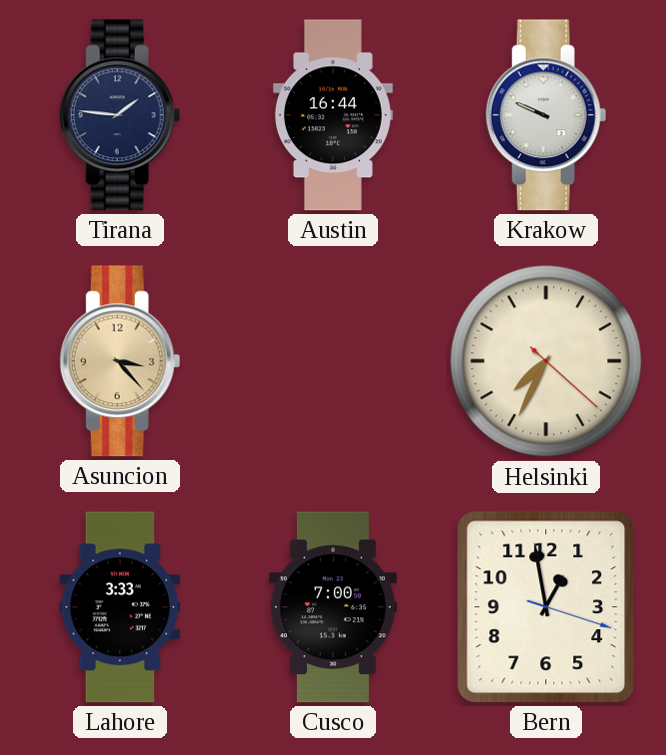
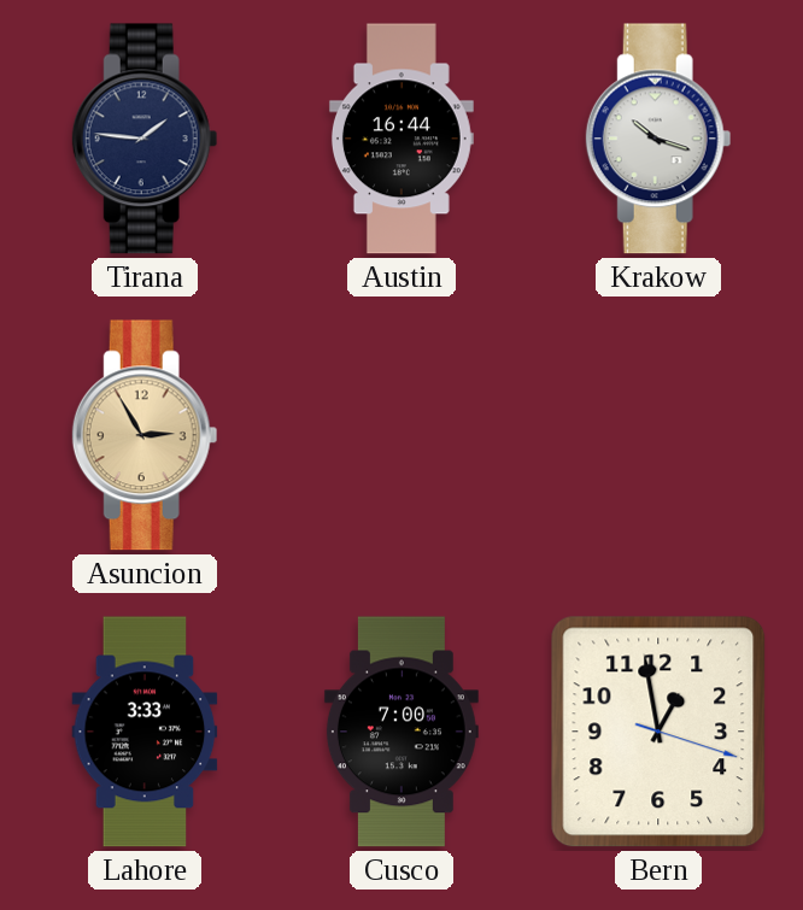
Krakow: 9:49 -> 10:18 (658, 139)
Asuncion: 3:23 -> 2:55 (145, 435)
Helsinki: 7:34 -> none (546, 361)
